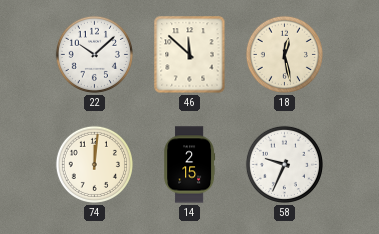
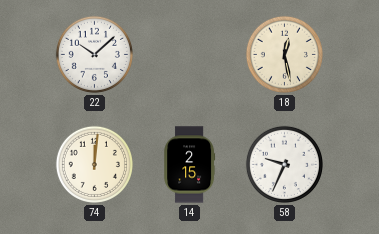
46: 11:52 -> none (190, 55)
